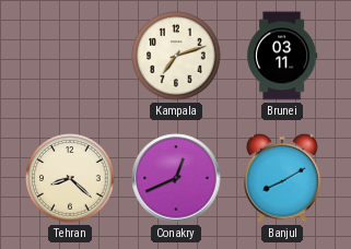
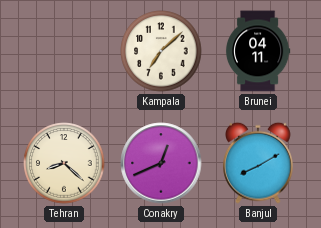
Kampala: 7:12 -> 7:08 (161, 51)
Brunei: 03:11 -> 04:11 (258, 51)
